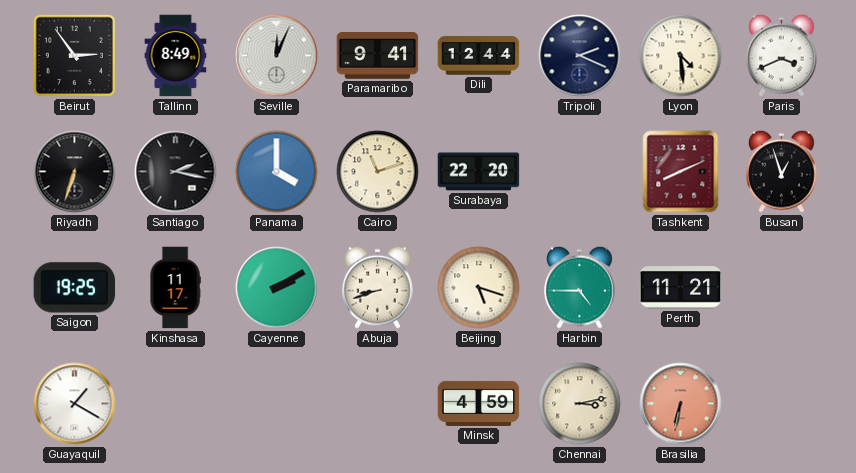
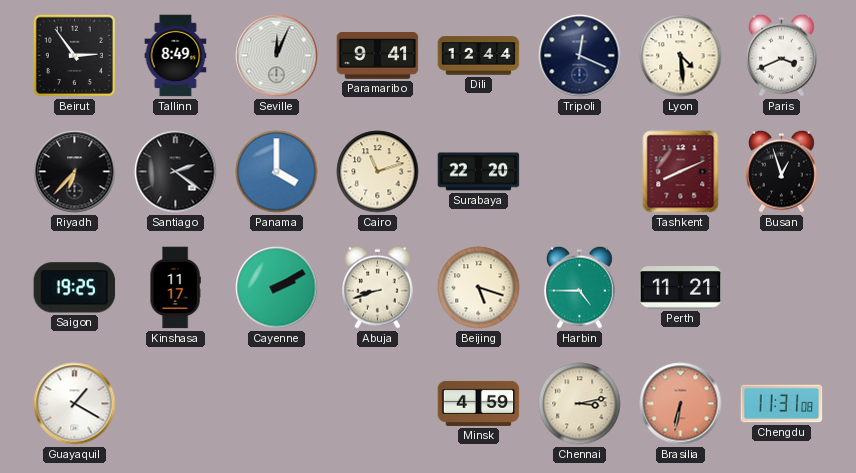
Tripoli: 2:19 -> 12:19 (580, 56)
Riyadh: 6:33 -> 6:37 (75, 172)
Santiago: 2:17 -> 2:21 (176, 172)
Chengdu: none -> 11:31 (782, 404)
